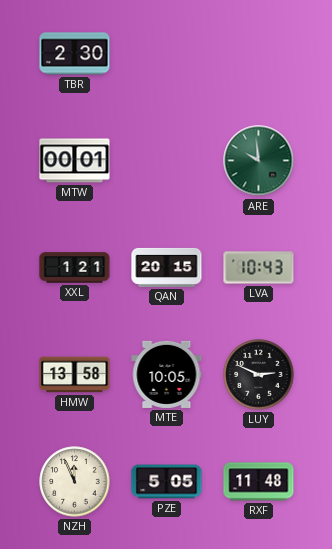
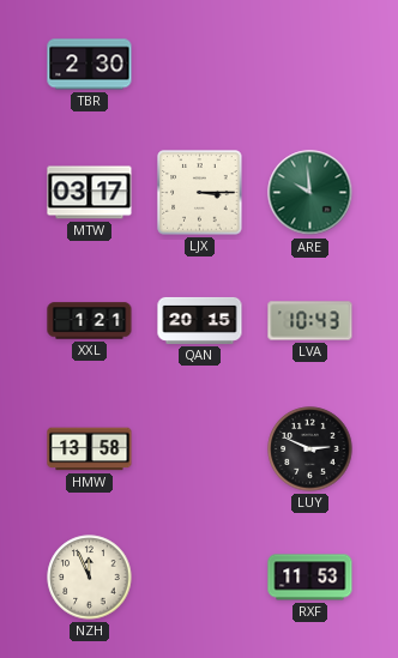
MTW: 00:01 -> 03:17 (90, 193)
LJX: none -> 3:15 (200, 193)
MTE: 10:05 -> none (167, 374)
PZE: 5:05 -> none (167, 482)
RXF: 11:48 -> 11:53 (310, 578)
